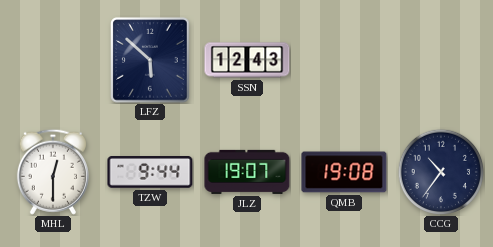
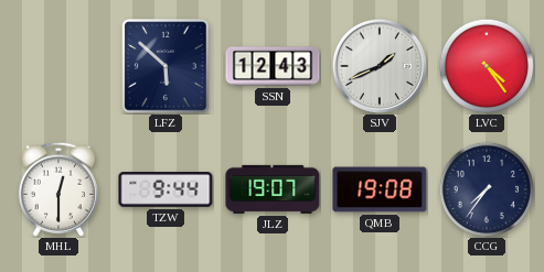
SJV: none -> 1:41 (380, 66)
LVC: none -> 4:24 (486, 65)
CCG: 10:36 -> 7:36 (486, 188)
